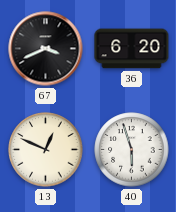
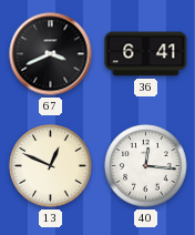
36: 6:20 -> 6:41 (146, 54)
40: 5:57 -> 12:16 (146, 166)
